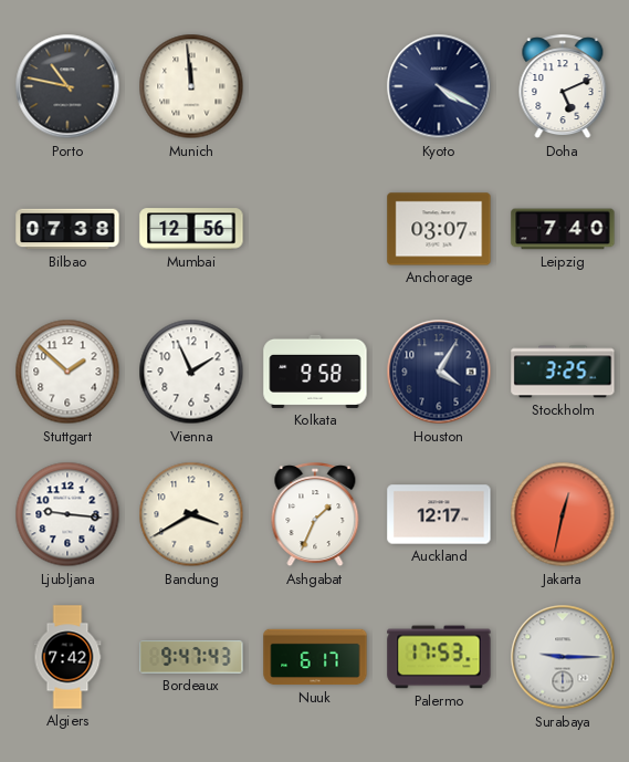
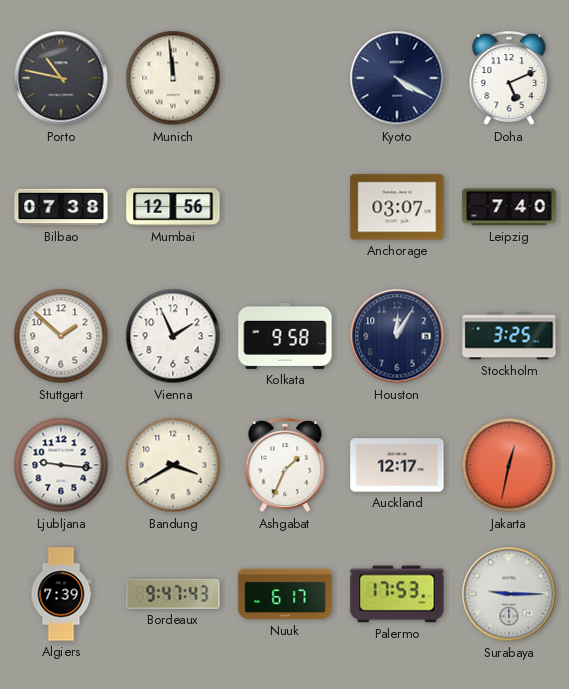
Houston: 4:05 -> 12:05 (397, 336)
Algiers: 7:42 -> 7:39 (61, 594)
